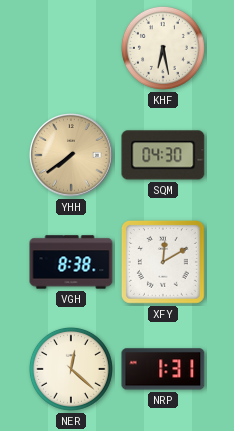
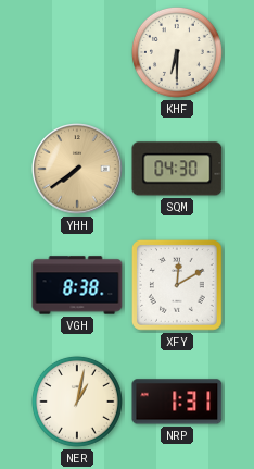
KHF: 6:28 -> 6:30 (177, 52)
NER: 12:22 -> 1:02 (77, 402)
